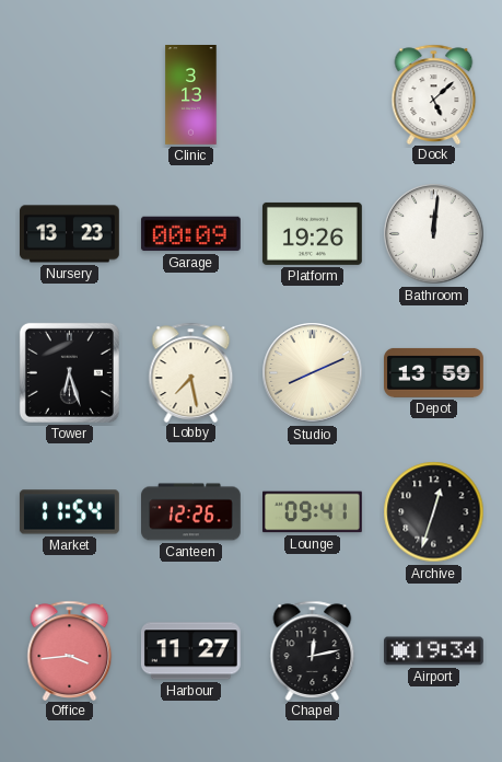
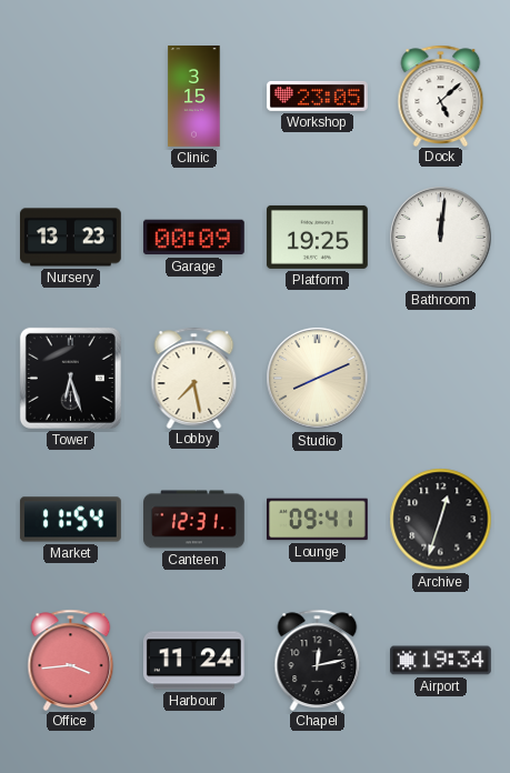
Clinic: 3:13 -> 3:15 (194, 97)
Workshop: none -> 23:05 (318, 97)
Platform: 19:26 -> 19:25 (318, 237)
Depot: 13:59 -> none (434, 372)
Canteen: 12:26 -> 12:31 (194, 520)
Harbour: 11:27 -> 11:24 (193, 661)
